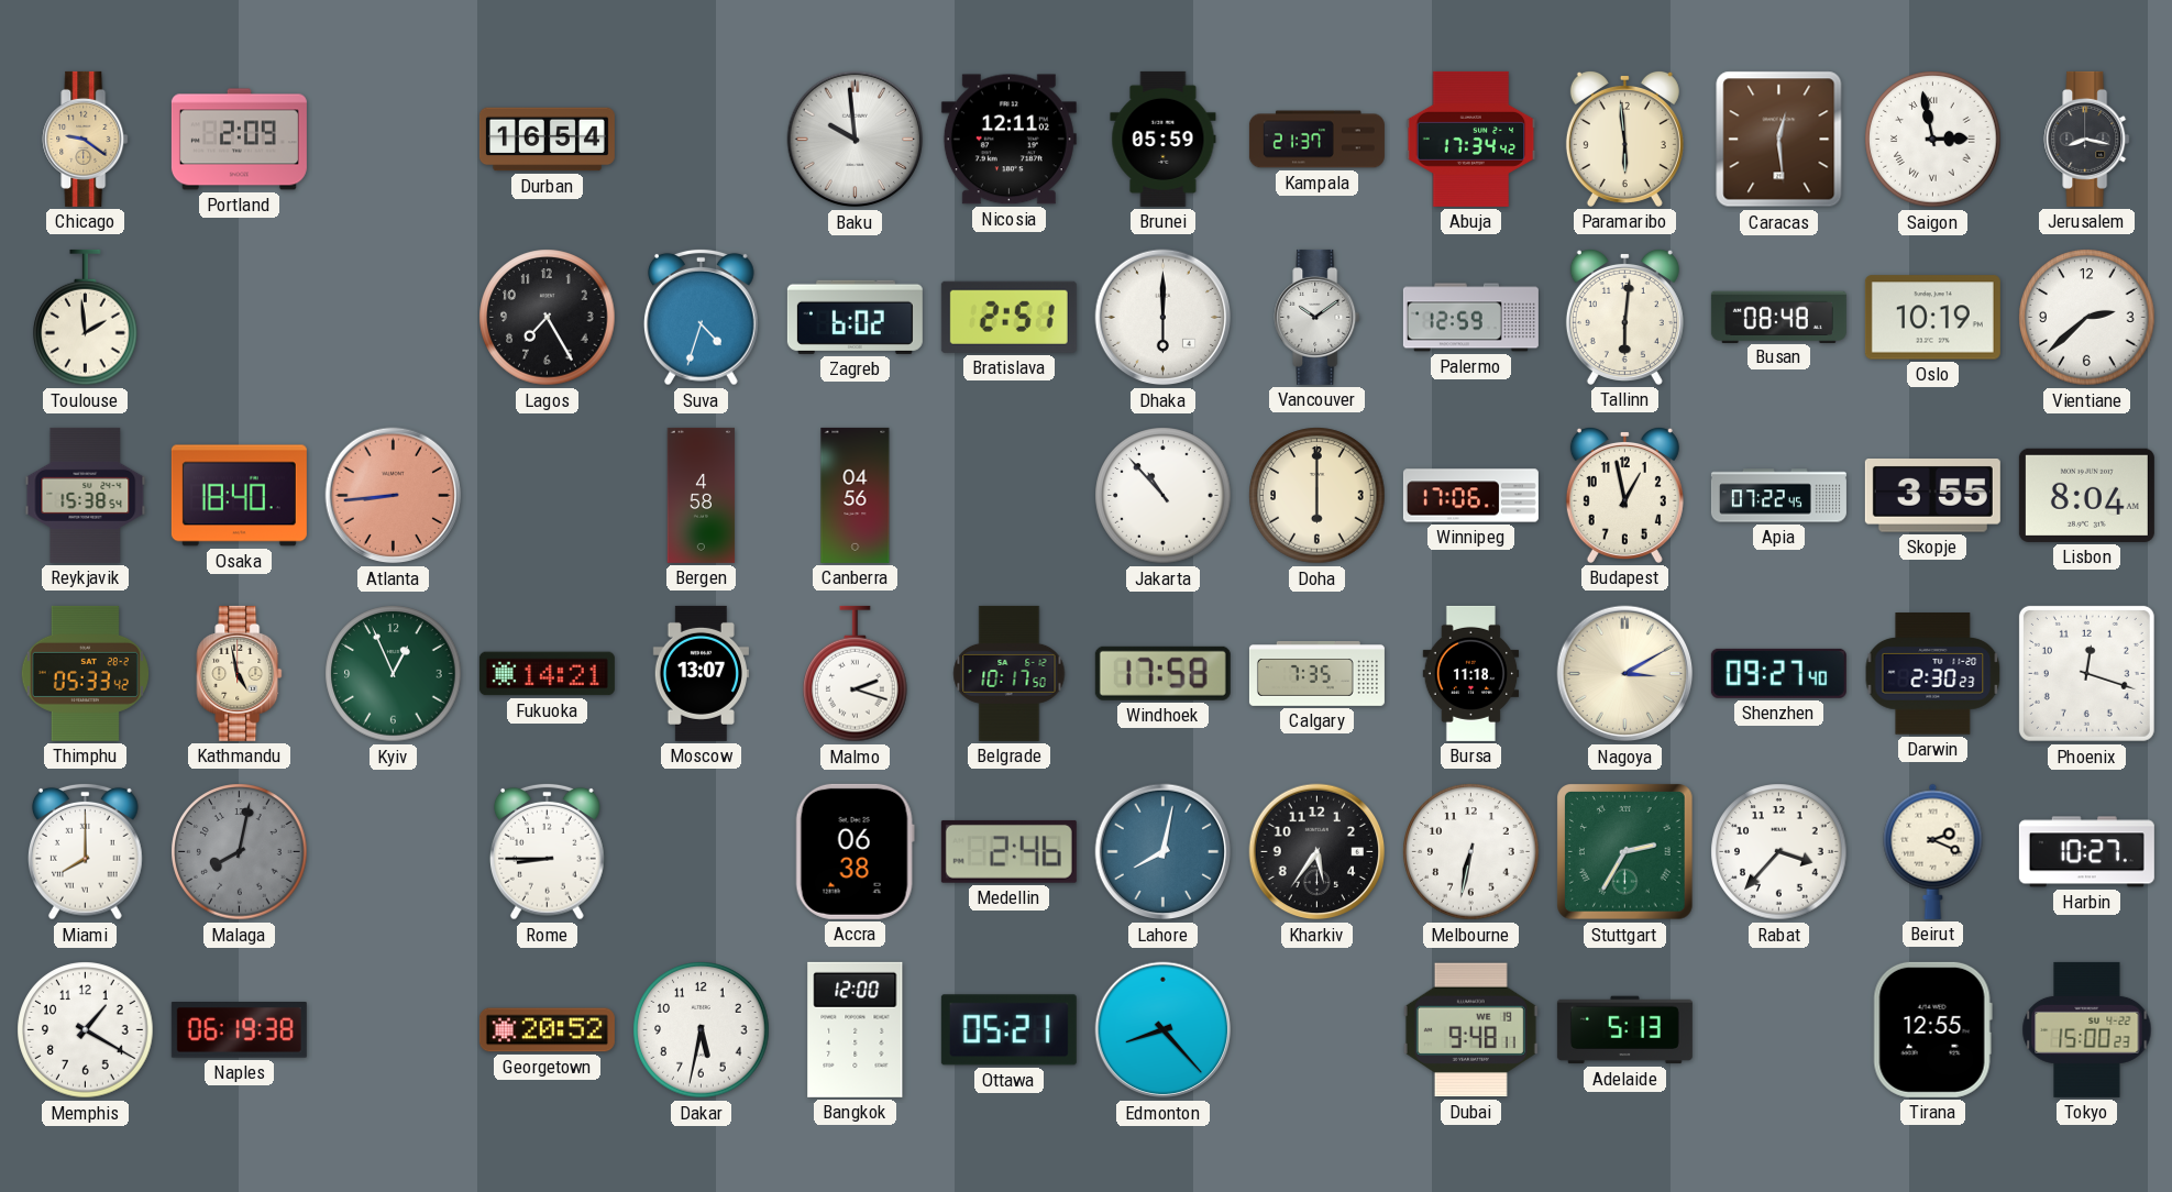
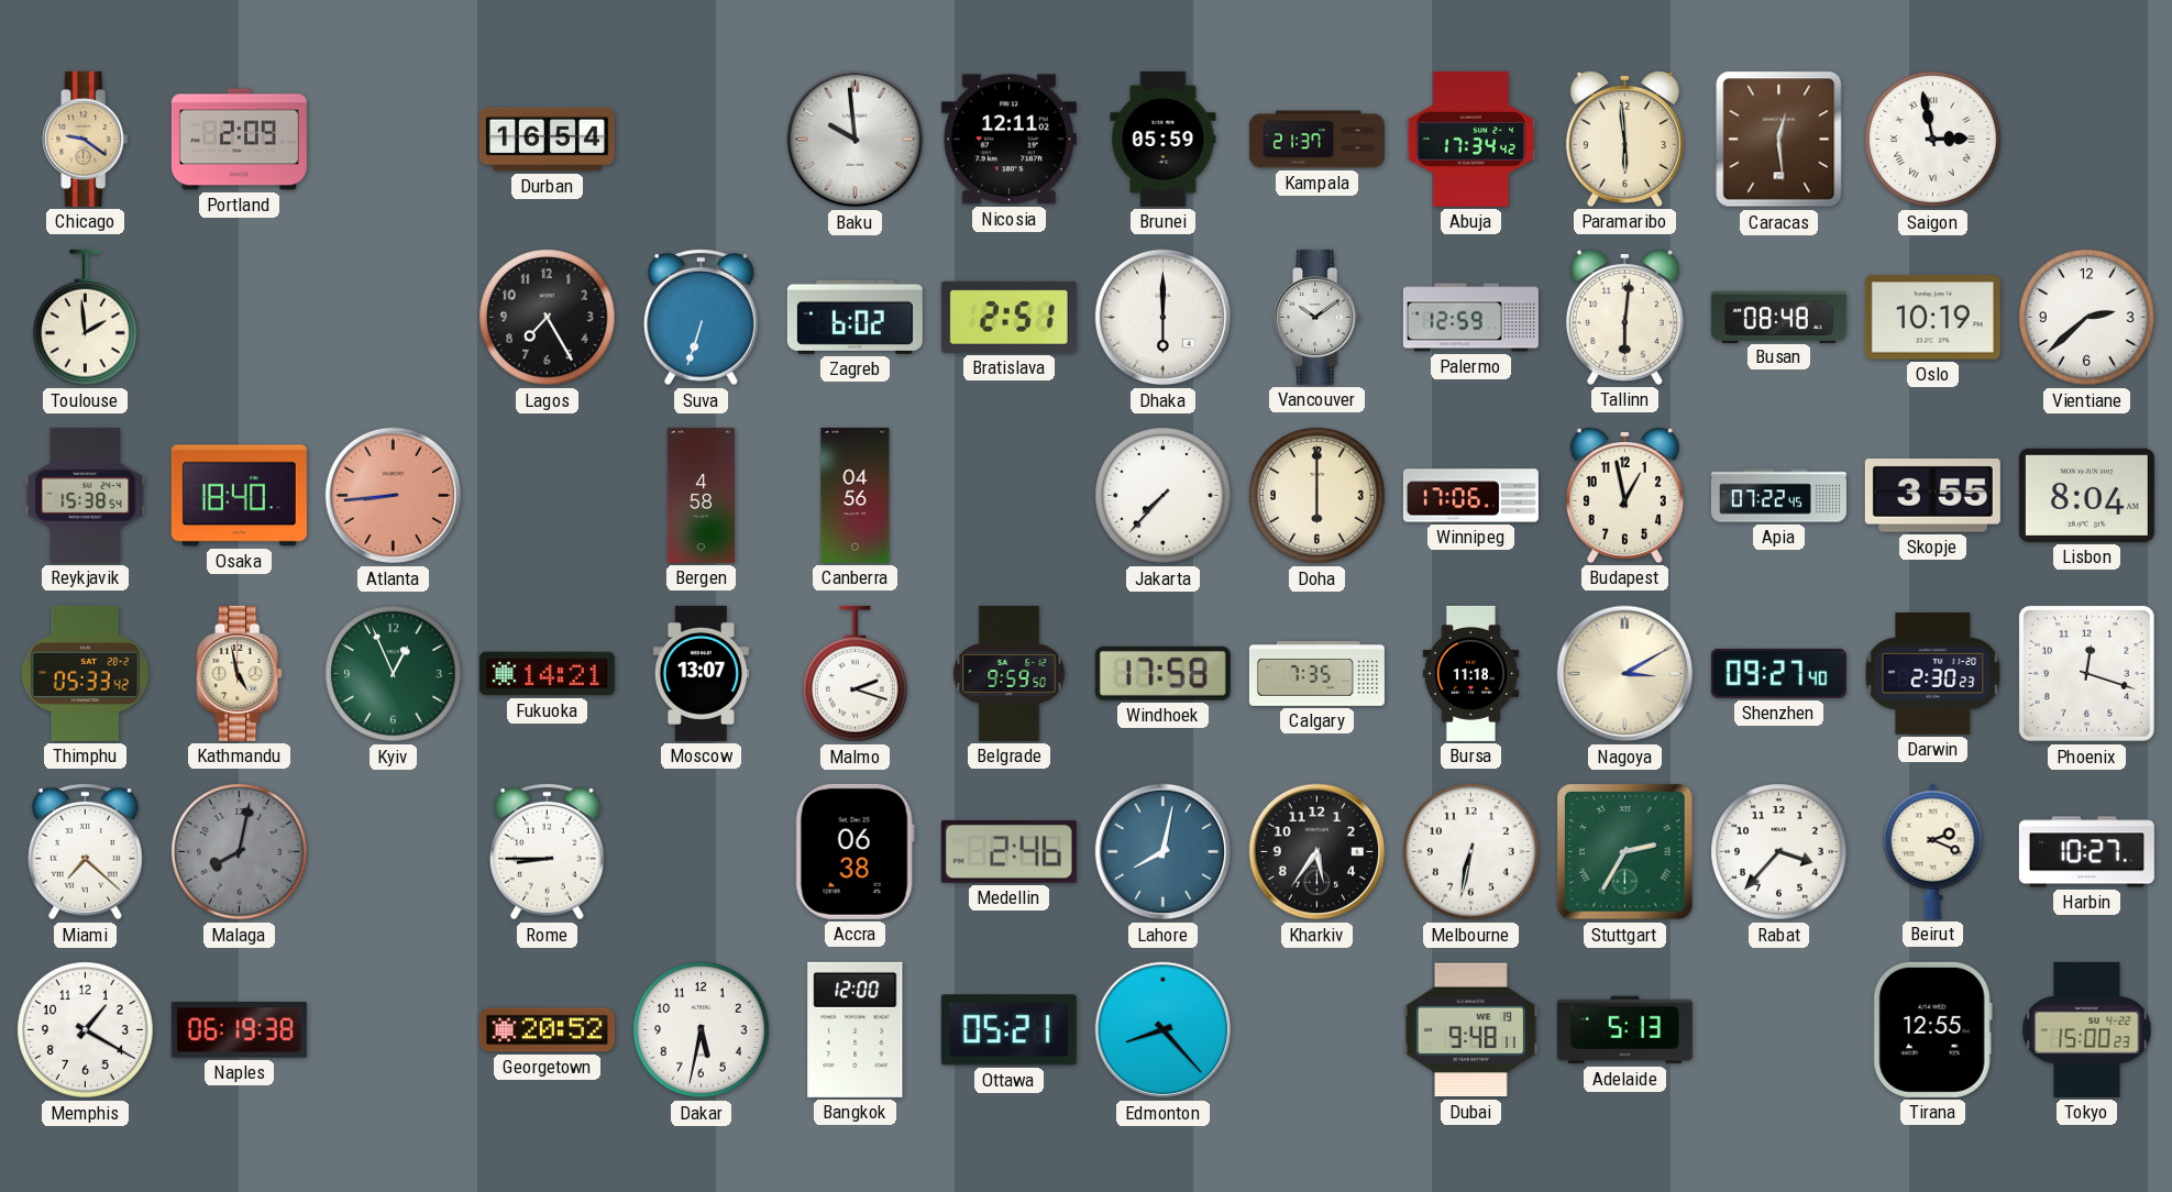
Jerusalem: 8:17 -> none (2087, 139)
Suva: 4:33 -> 6:33 (701, 317)
Jakarta: 10:53 -> 7:37 (1164, 496)
Belgrade: 10:17 -> 9:59 (1010, 673)
Miami: 8:00 -> 7:22 (85, 851)
